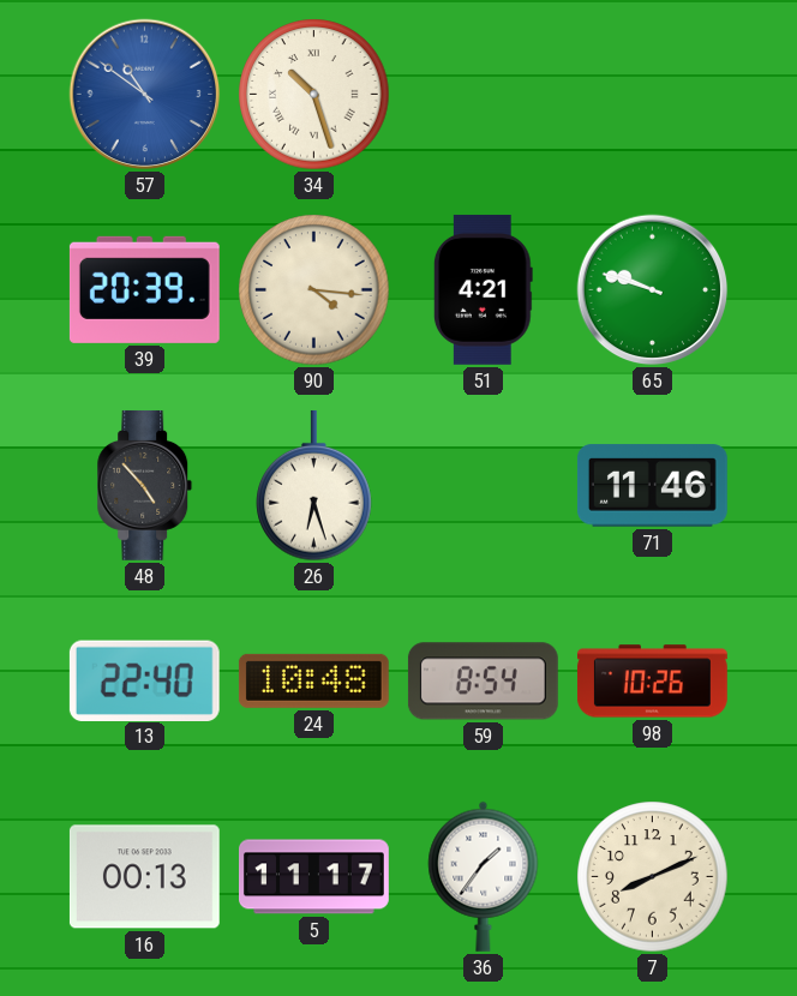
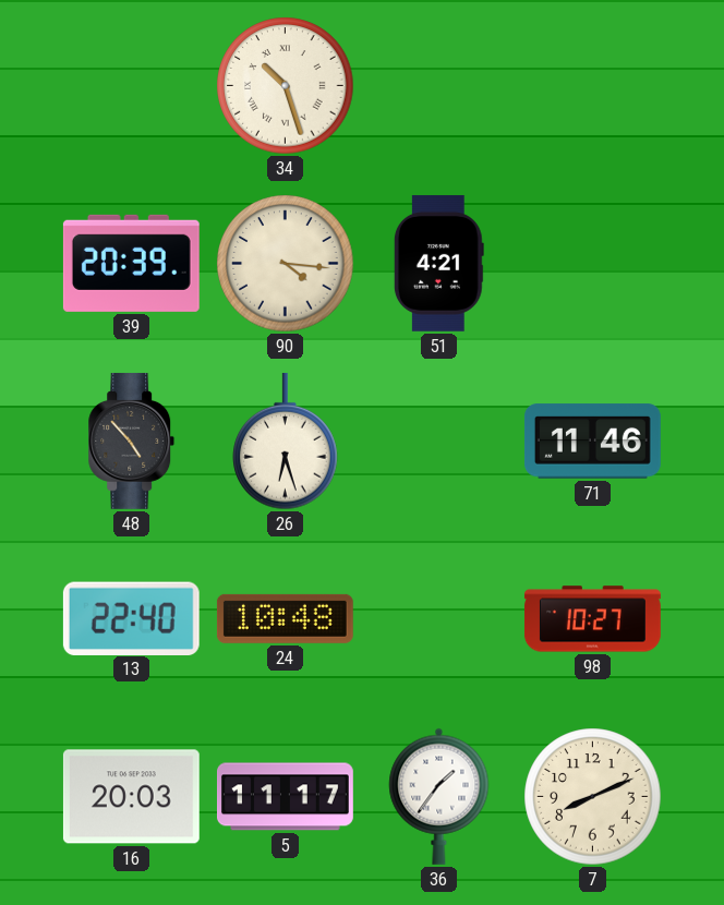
57: 10:51 -> none (145, 95)
65: 9:48 -> none (653, 290)
59: 8:54 -> none (483, 682)
98: 10:26 -> 10:27 (592, 619)
16: 00:13 -> 20:03 (131, 797)
